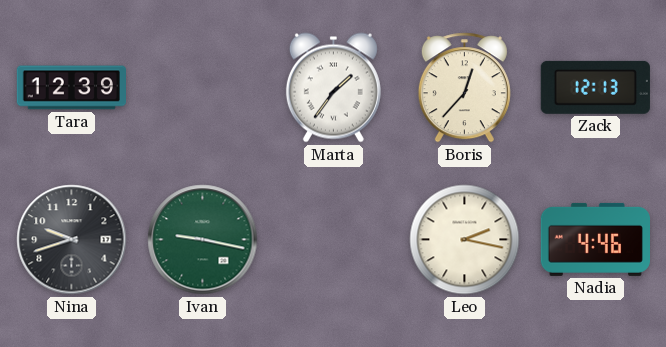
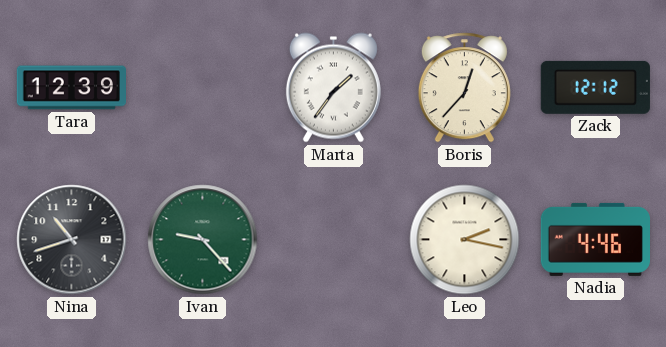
Zack: 12:13 -> 12:12 (595, 87)
Nina: 9:42 -> 10:42 (72, 240)
Ivan: 9:17 -> 9:23 (203, 240)
